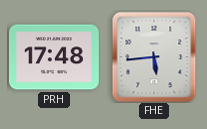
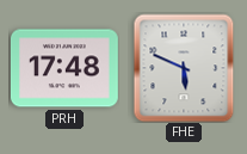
FHE: 5:44 -> 5:49 (184, 68)
